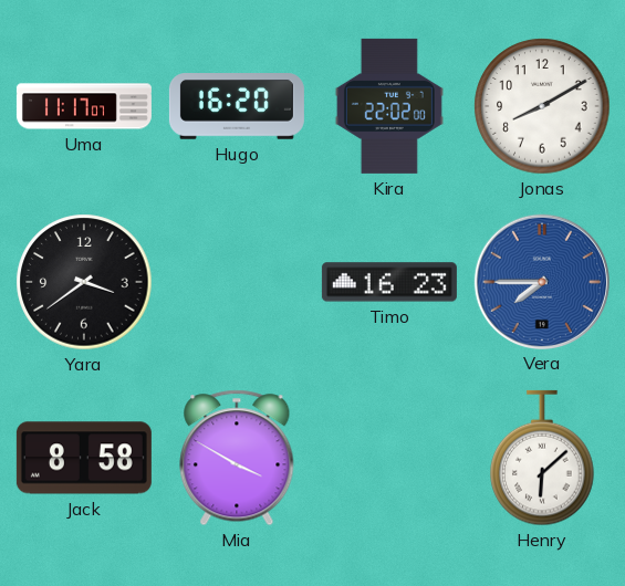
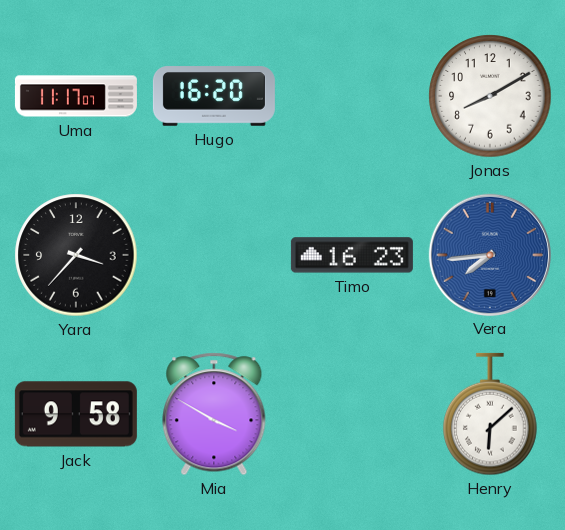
Kira: 22:02 -> none (389, 106)
Yara: 3:39 -> 3:37 (76, 255)
Vera: 7:45 -> 7:44 (489, 254)
Jack: 8:58 -> 9:58 (76, 414)
